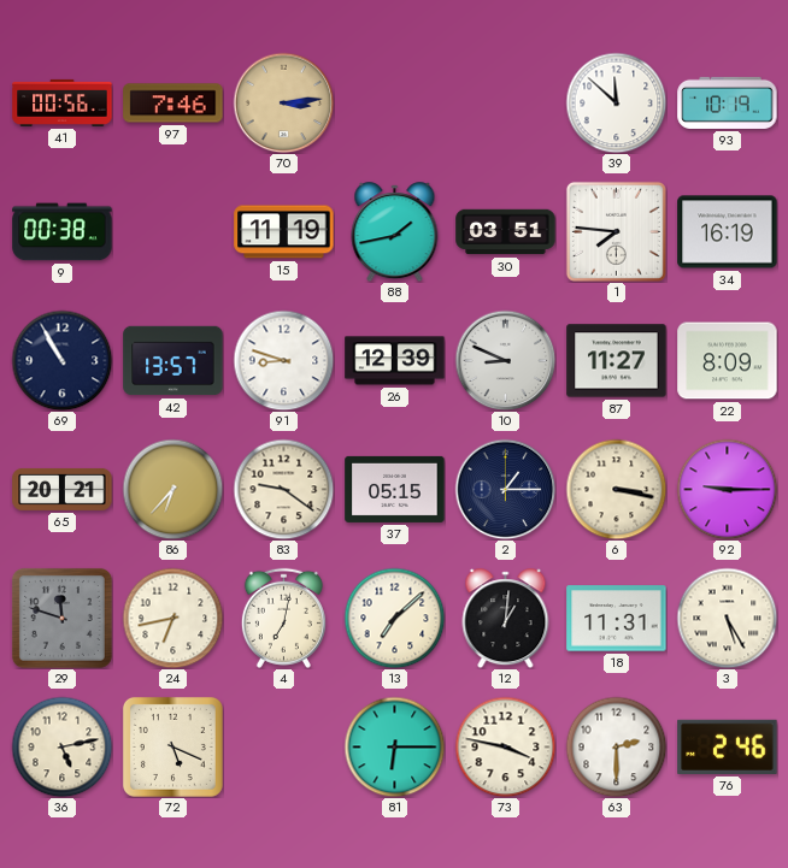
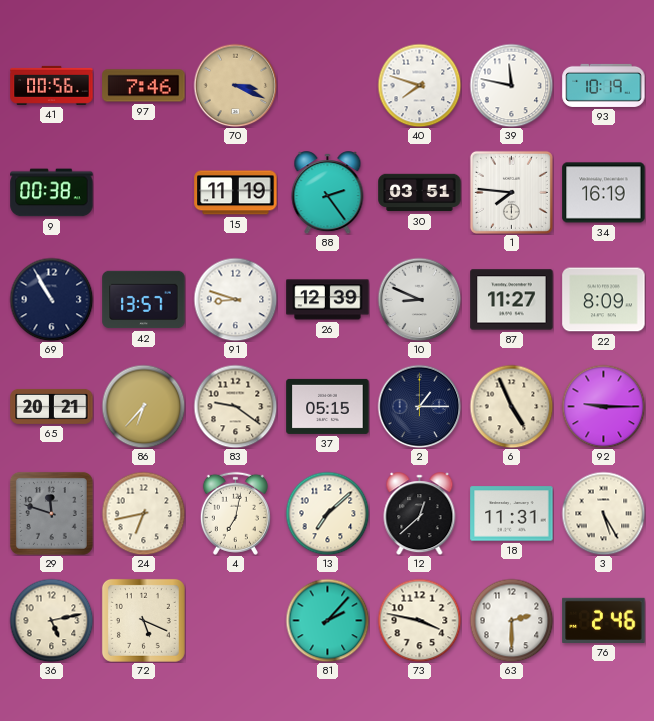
70: 3:14 -> 3:19 (235, 85)
40: none -> 7:48 (419, 85)
39: 11:52 -> 11:47 (511, 85)
88: 1:43 -> 2:24 (328, 193)
6: 3:17 -> 4:56 (511, 406)
12: 1:01 -> 12:38 (420, 514)
81: 6:15 -> 2:07 (327, 620)
